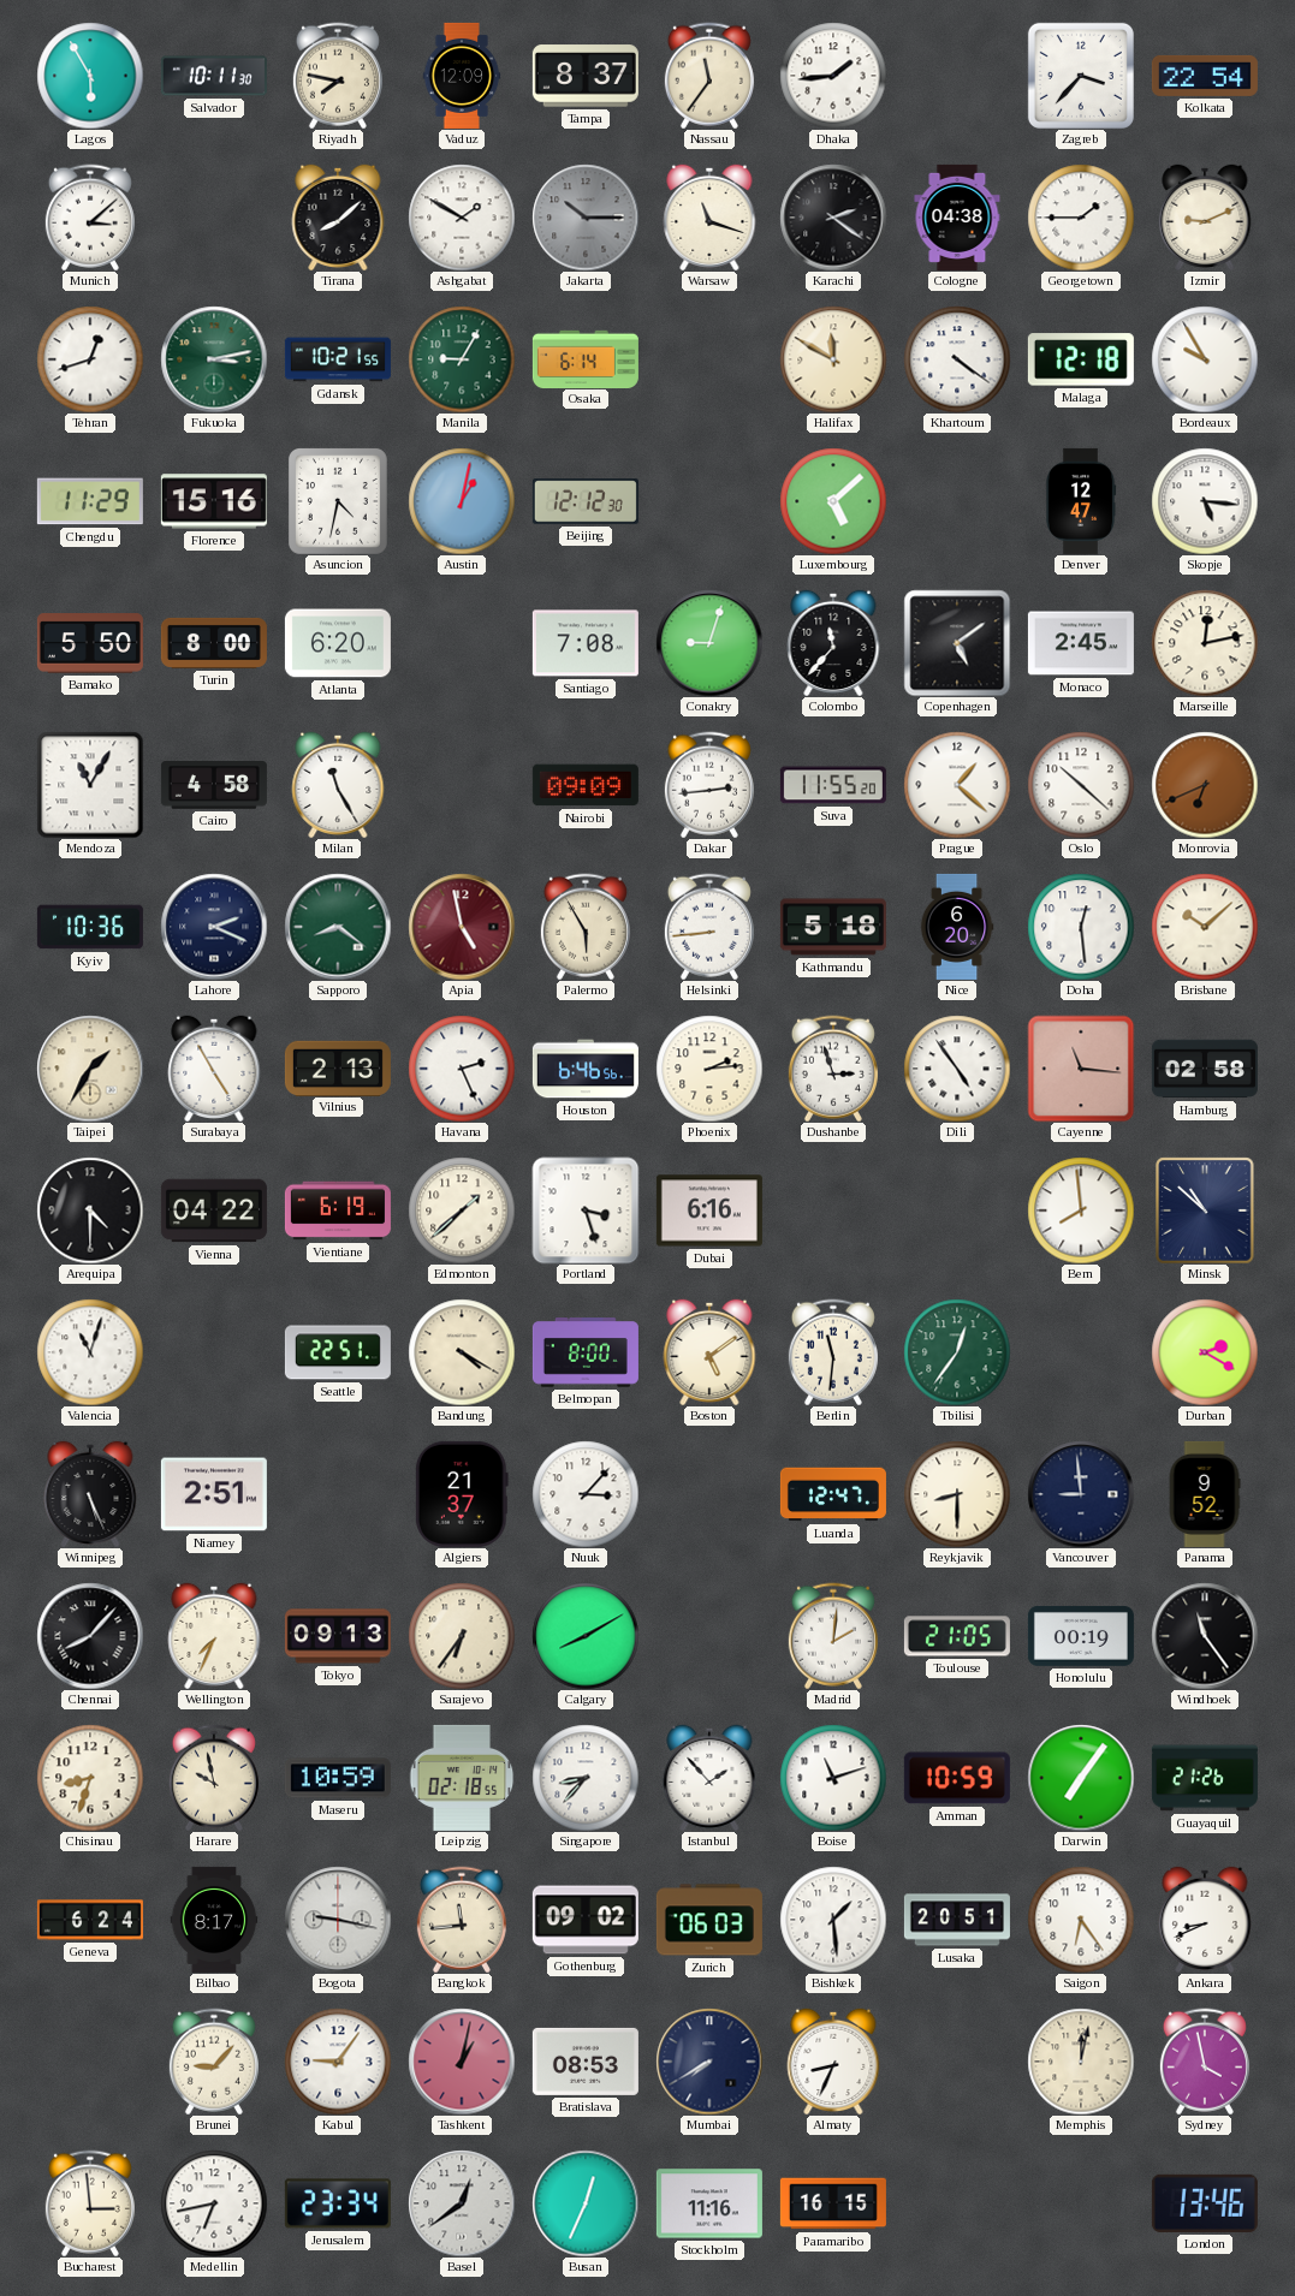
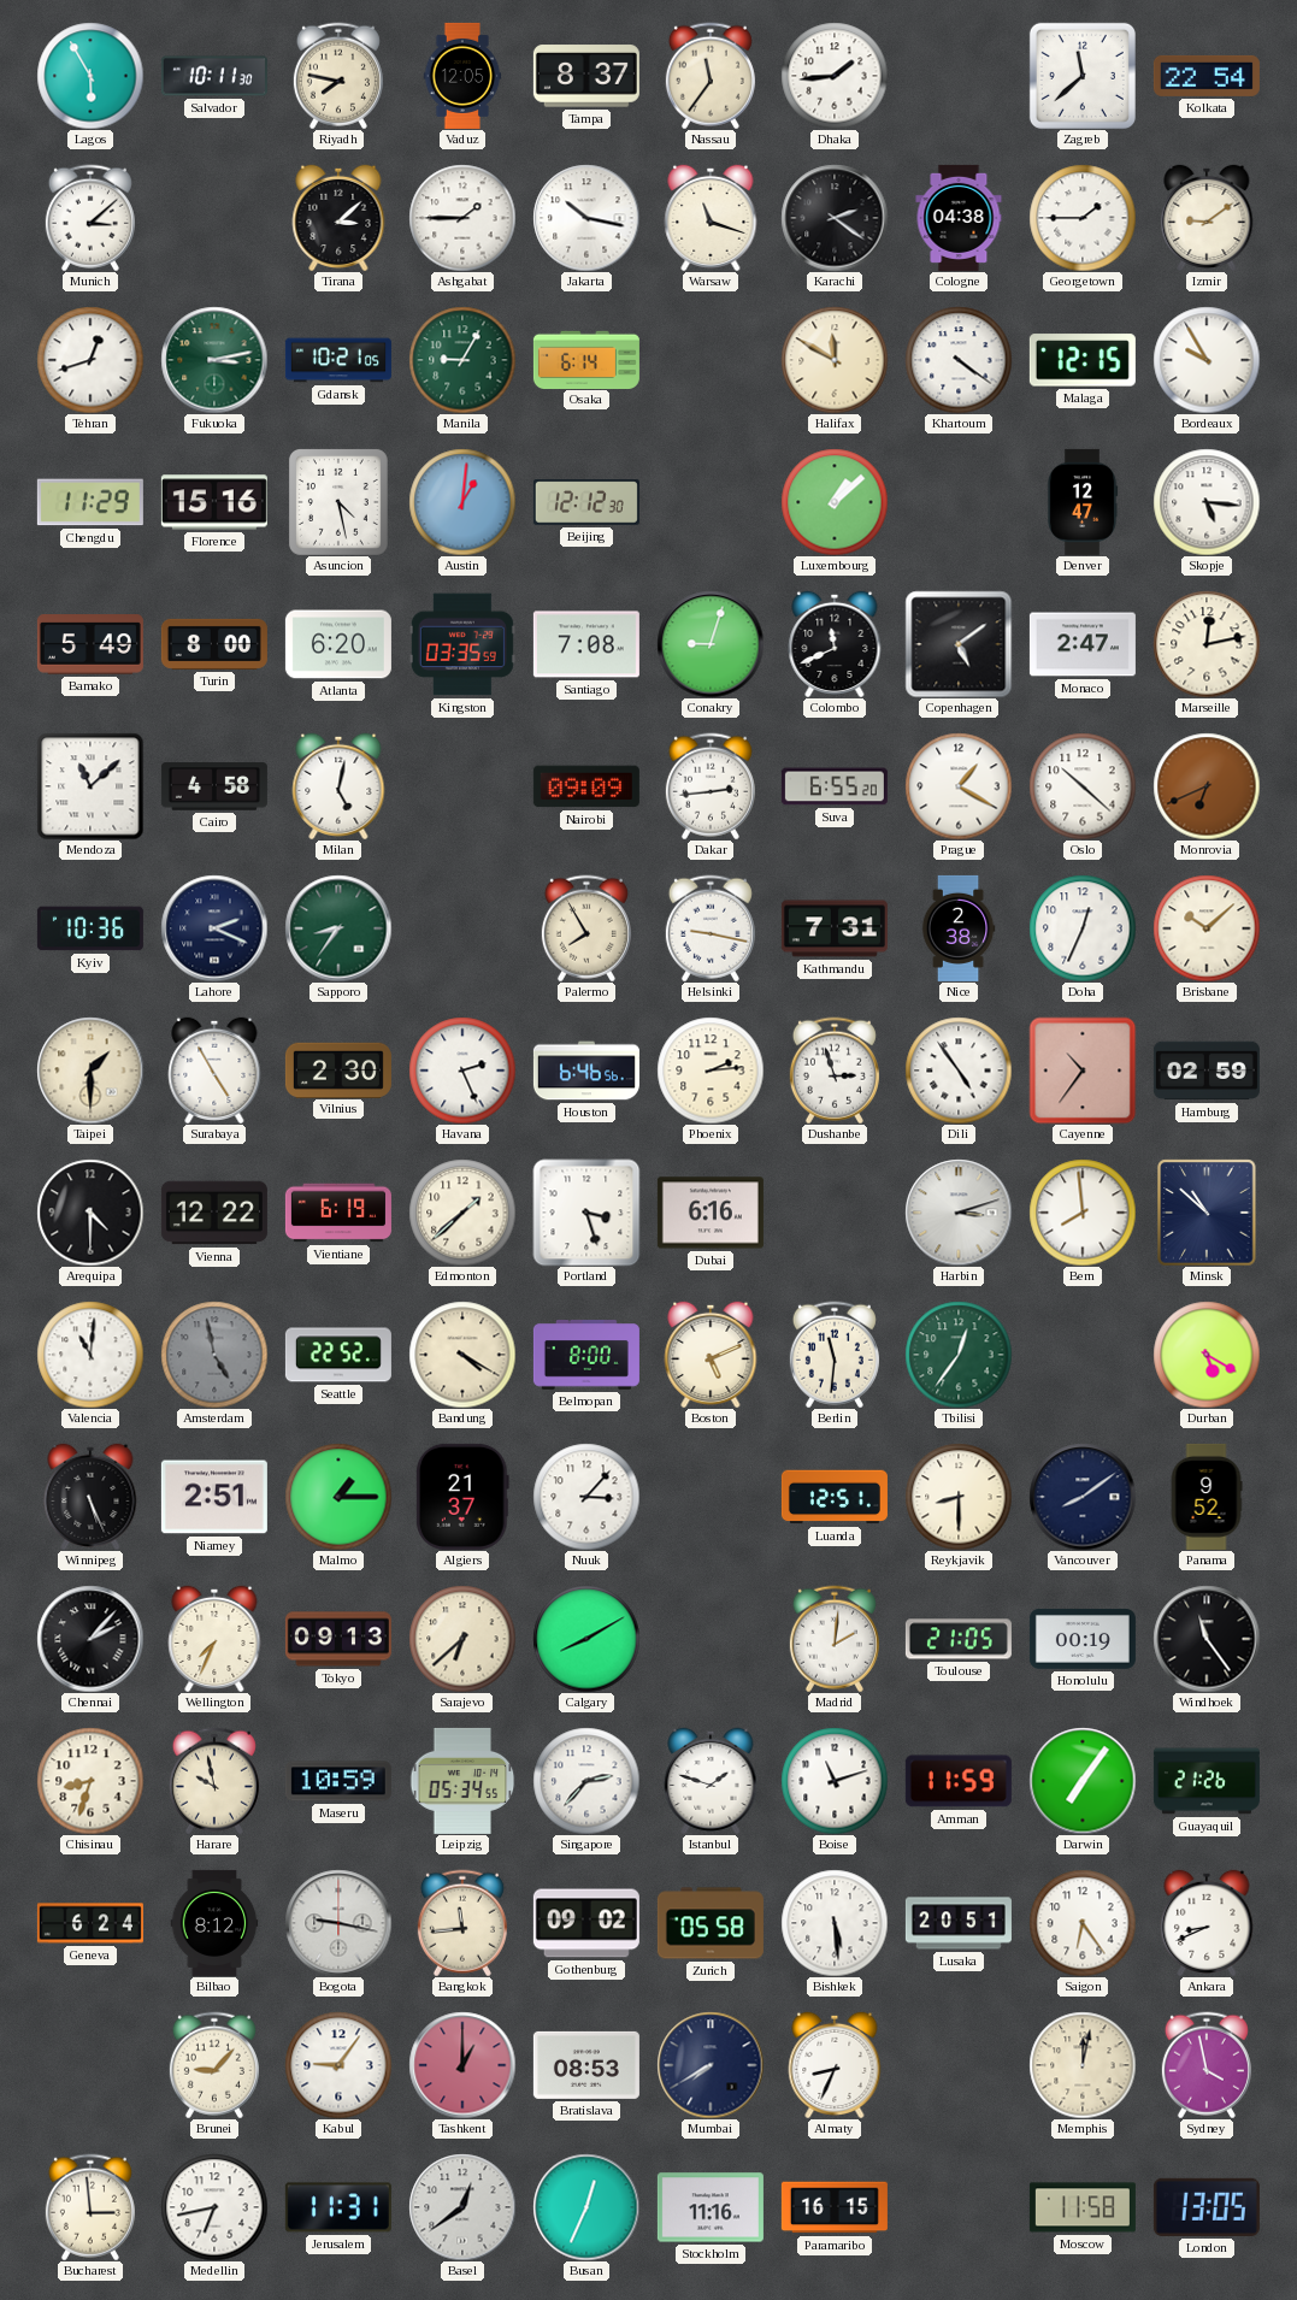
Vaduz: 12:09 -> 12:05 (462, 76)
Zagreb: 3:37 -> 11:38 (1083, 76)
Tirana: 8:08 -> 3:08 (338, 217)
Ashgabat: 1:50 -> 1:45 (462, 218)
Jakarta: 10:15 -> 10:17 (586, 218)
Jakarta dial: grey -> white (586, 218)
Izmir: 9:11 -> 9:09 (1207, 217)
Gdansk: 10:21:55 -> 10:21:05 (338, 360)
Malaga: 12:18 -> 12:15 (1083, 360)
Asuncion: 4:32 -> 4:28 (338, 502)
Austin: 1:02 -> 1:01 (462, 502)
Luxembourg: 5:08 -> 1:08 (835, 502)
Bamako: 5:50 -> 5:49 (90, 644)
Kingston: none -> 03:35 (462, 644)
Colombo: 11:37 -> 11:41 (835, 643)
Monaco: 2:45 -> 2:47 (1083, 644)
Mendoza: 11:05 -> 11:08 (90, 786)
Milan: 11:25 -> 5:02 (338, 785)
Suva: 11:55 -> 6:55 (835, 786)
Prague: 1:22 -> 1:20 (959, 786)
Sapporo: 8:21 -> 8:36 (338, 928)
Apia: 4:58 -> none (462, 927)
Palermo: 5:55 -> 7:55 (586, 928)
Helsinki: 8:44 -> 9:17 (711, 928)
Kathmandu: 5:18 -> 7:31 (835, 928)
Nice: 6:20 -> 2:38 (959, 928)
Doha: 12:29 -> 12:34 (1083, 928)
Taipei: 1:35 -> 1:30 (90, 1071)
Vilnius: 2:13 -> 2:30 (338, 1069)
Cayenne: 11:16 -> 10:36 (1083, 1071)
Hamburg: 02:58 -> 02:59 (1207, 1071)
Vienna: 04:22 -> 12:22 (214, 1213)
Harbin: none -> 3:12 (959, 1213)
Valencia: 11:03 -> 11:01 (90, 1355)
Amsterdam: none -> 4:58 (214, 1355)
Seattle: 22:51 -> 22:52 (338, 1355)
Boston: 5:09 -> 5:11 (711, 1354)
Durban: 2:20 -> 5:20 (1207, 1355)
Malmo: none -> 1:15 (338, 1497)
Luanda: 12:47 -> 12:51 (835, 1497)
Vancouver: 8:59 -> 8:09 (1083, 1497)
Chennai: 8:07 -> 2:07 (90, 1639)
Sarajevo: 6:36 -> 6:38 (462, 1639)
Leipzig: 02:18 -> 05:34 (462, 1781)
Singapore: 8:37 -> 2:37 (586, 1781)
Istanbul: 1:53 -> 1:48 (711, 1780)
Amman: 10:59 -> 11:59 (959, 1781)
Bilbao: 8:17 -> 8:12 (214, 1923)
Zurich: 06:03 -> 05:58 (711, 1923)
Bishkek: 1:29 -> 5:29 (835, 1923)
Tashkent: 1:02 -> 1:00 (462, 2065)
Jerusalem: 23:34 -> 11:31 (338, 2207)
Moscow: none -> 11:58 (1083, 2207)
London: 13:46 -> 13:05 (1207, 2207)
